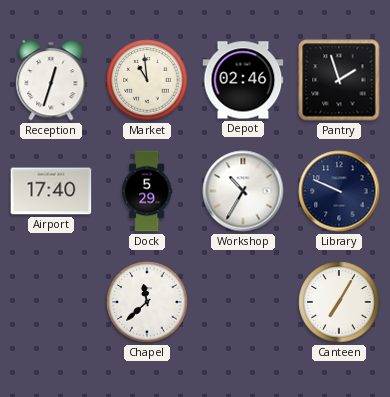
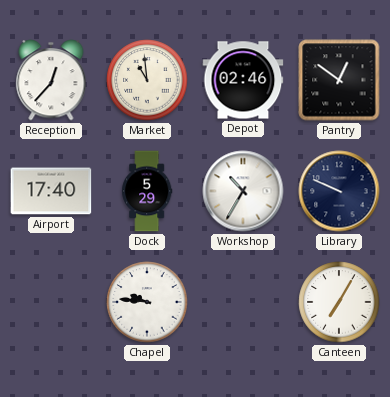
Reception: 12:33 -> 12:37 (51, 80)
Pantry: 1:57 -> 12:51 (339, 80)
Chapel: 11:38 -> 9:46 (147, 302)
